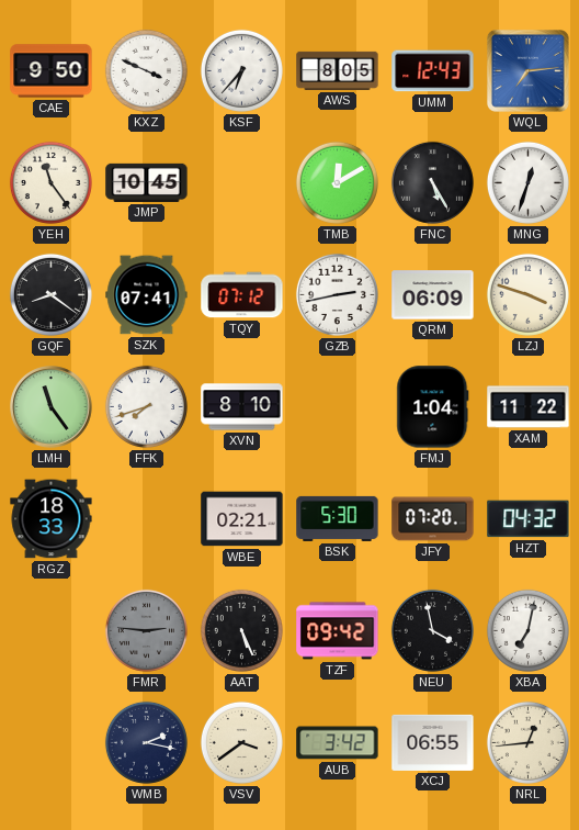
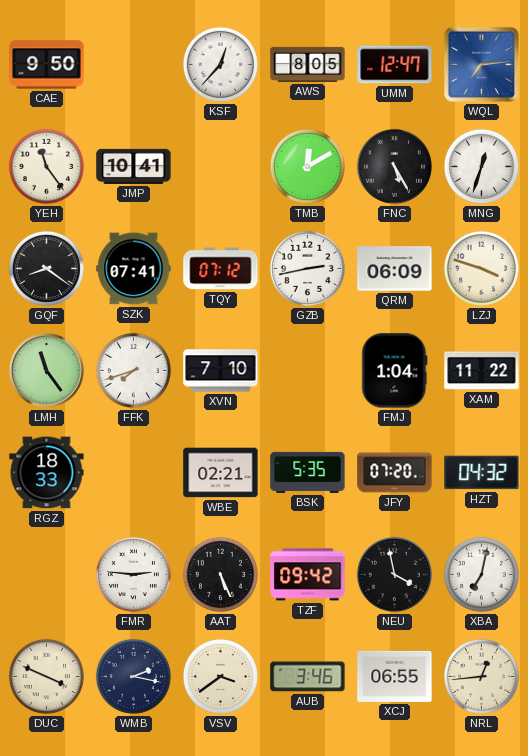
KXZ: 3:49 -> none (146, 70)
KSF: 6:37 -> 12:37 (220, 64)
UMM: 12:43 -> 12:47 (395, 65)
JMP: 10:45 -> 10:41 (134, 166)
XVN: 8:10 -> 7:10 (221, 371)
BSK: 5:30 -> 5:35 (308, 472)
FMR dial: grey -> white (133, 574)
DUC: none -> 3:49 (46, 676)
AUB: 3:42 -> 3:46 (308, 677)
